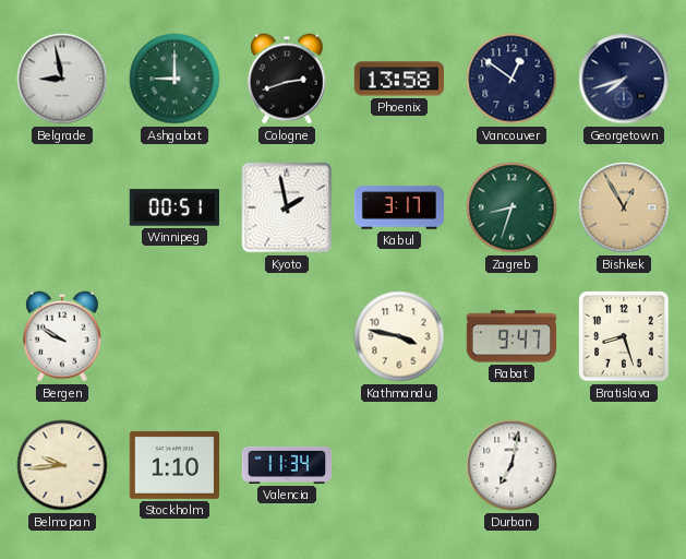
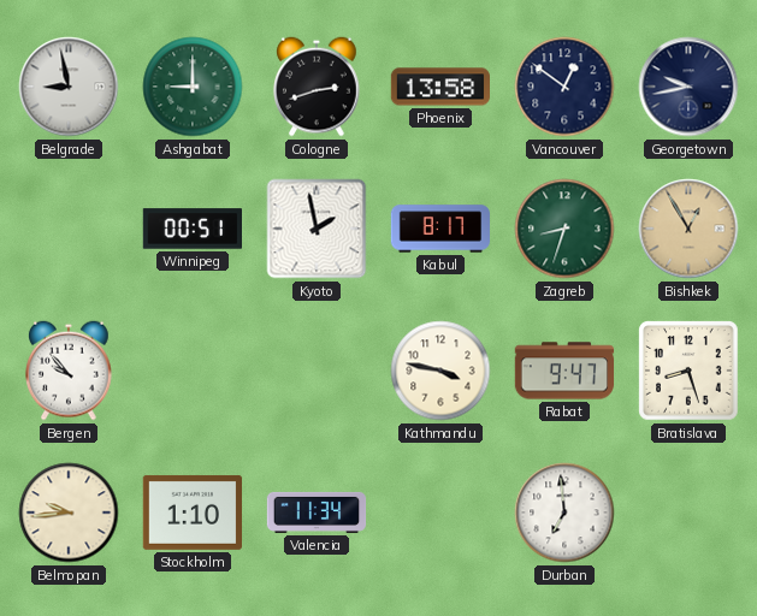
Georgetown: 7:42 -> 9:43 (688, 87)
Kabul: 3:17 -> 8:17 (440, 229)
Bergen: 9:50 -> 9:53 (69, 371)
Durban: 7:02 -> 6:59 (564, 513)
